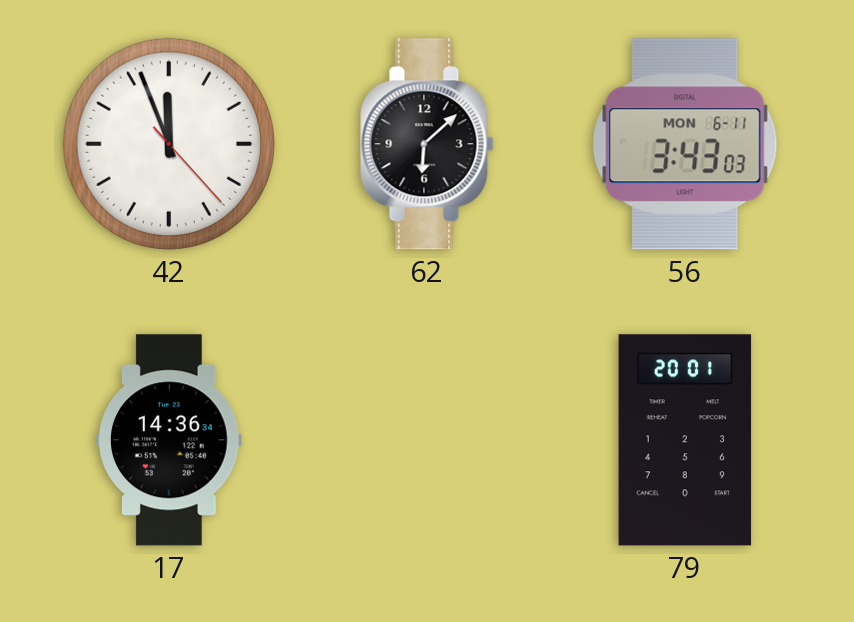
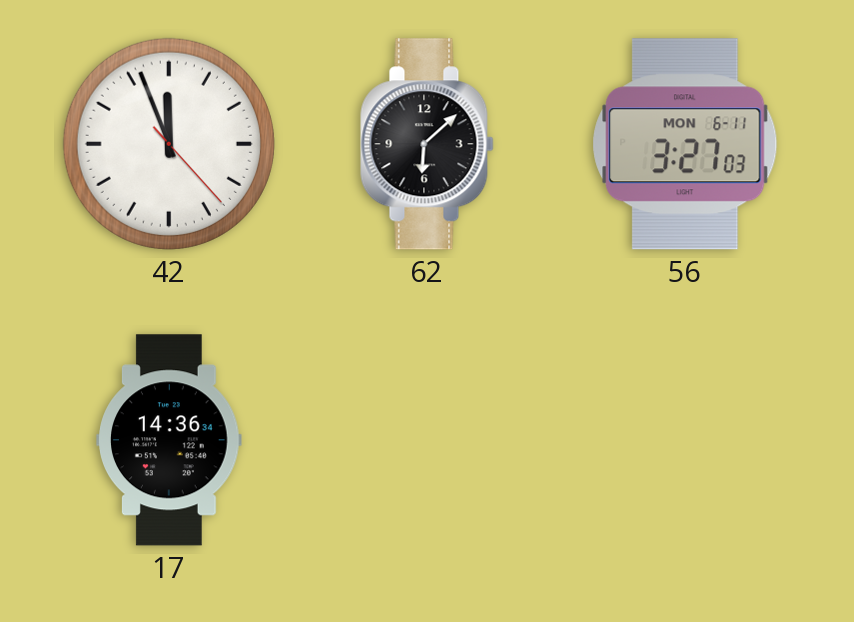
56: 3:43 -> 3:27 (685, 144)
79: 20:01 -> none (685, 440)
